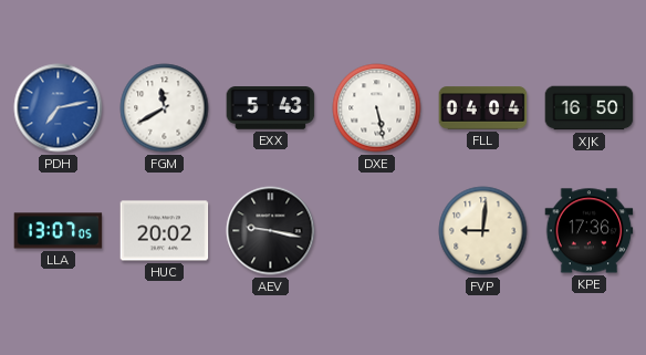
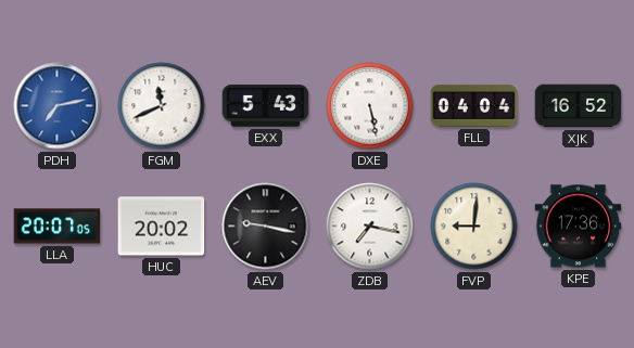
FGM: 11:40 -> 11:41 (162, 106)
XJK: 16:50 -> 16:52 (579, 106)
LLA: 13:07 -> 20:07 (58, 227)
ZDB: none -> 7:17 (370, 227)
